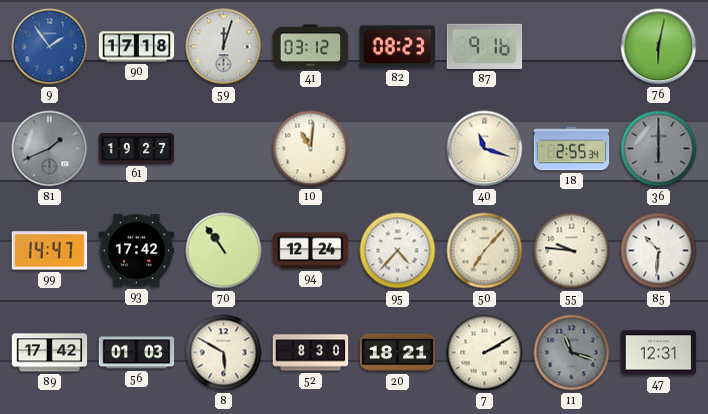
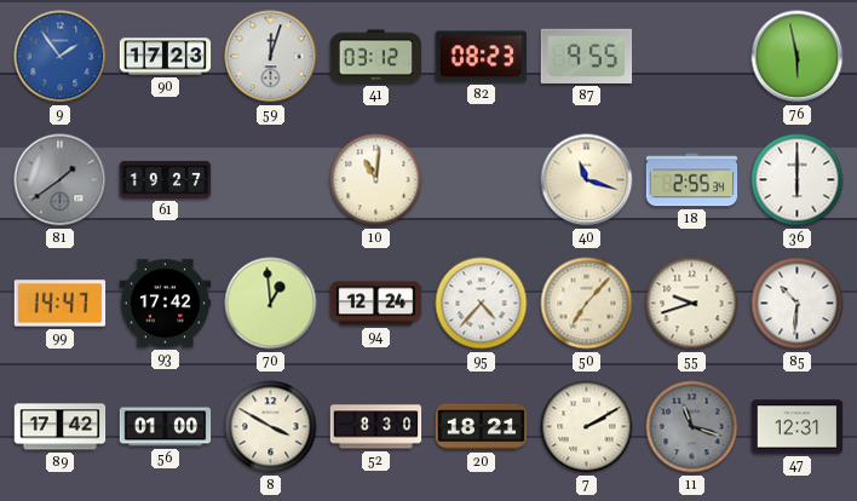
90: 17:18 -> 17:23 (166, 57)
87: 9:16 -> 9:55 (587, 56)
76: 6:02 -> 5:58 (798, 57)
81: 1:41 -> 1:39 (61, 180)
36 dial: grey -> white (798, 180)
70: 10:54 -> 12:59 (271, 304)
55: 9:46 -> 9:42 (692, 304)
56: 01:03 -> 01:00 (166, 427)
8: 5:50 -> 3:50 (271, 427)
